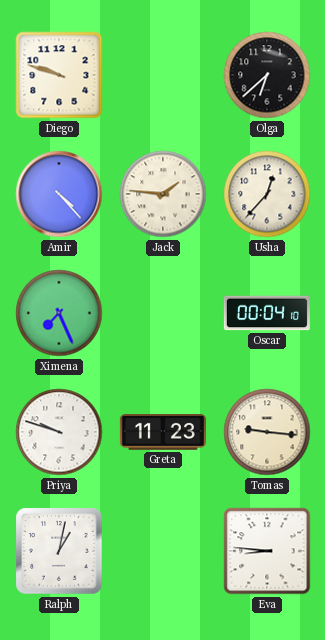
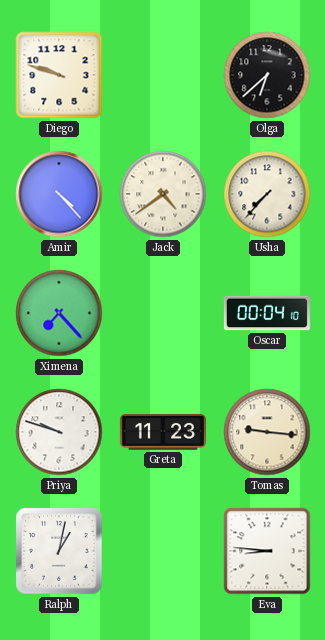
Jack: 1:46 -> 4:39 (163, 194)
Usha: 12:37 -> 7:37 (267, 194)
Ximena: 7:26 -> 7:23 (59, 313)
